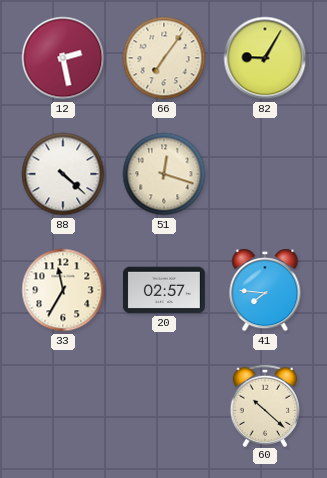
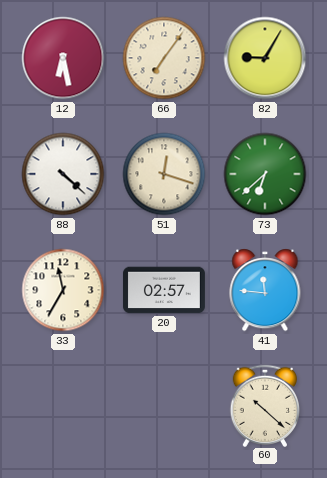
12: 2:28 -> 6:28 (63, 58)
73: none -> 6:38 (265, 174)
41: 7:46 -> 11:46 (265, 290)
